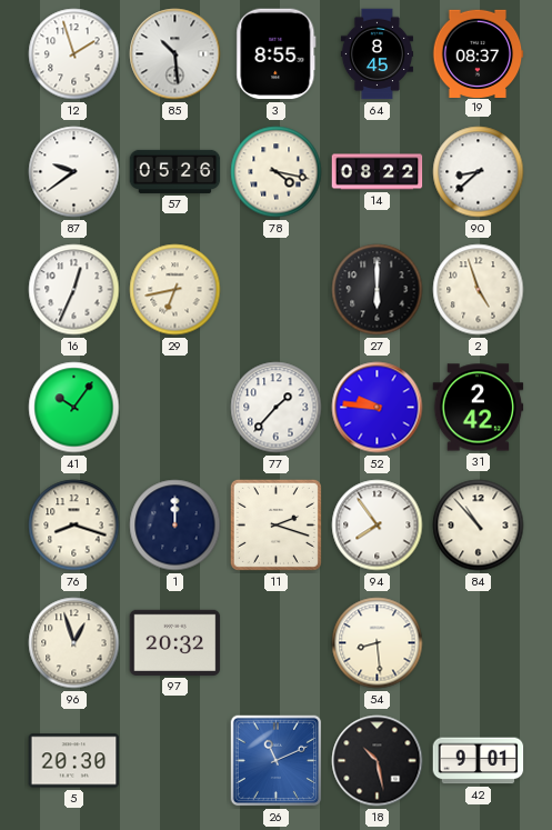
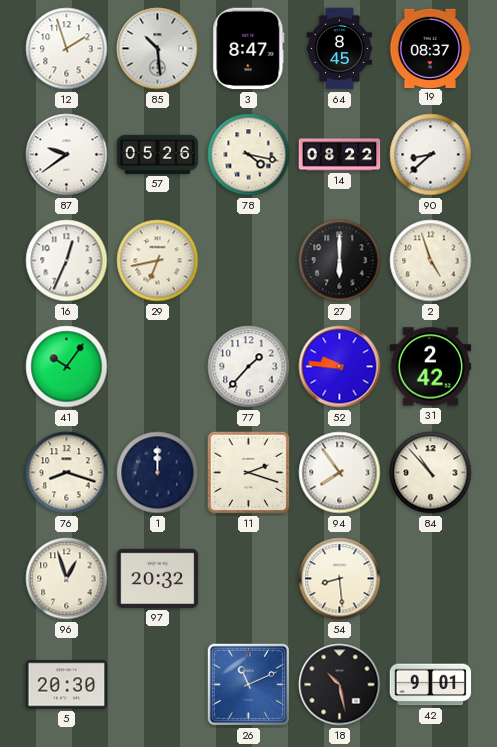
3: 8:55 -> 8:47 (249, 49)
